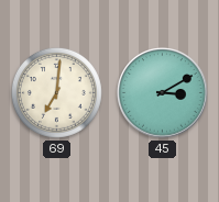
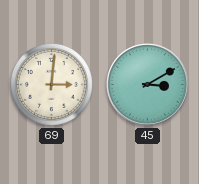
69: 7:01 -> 3:01 (51, 84)
